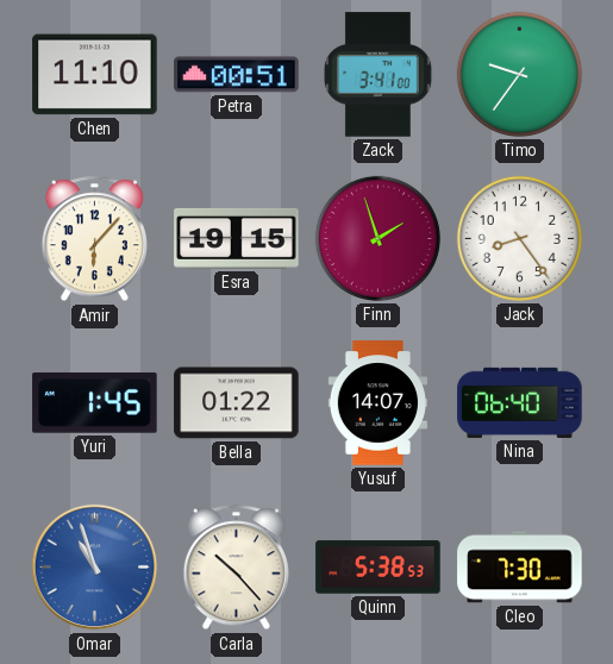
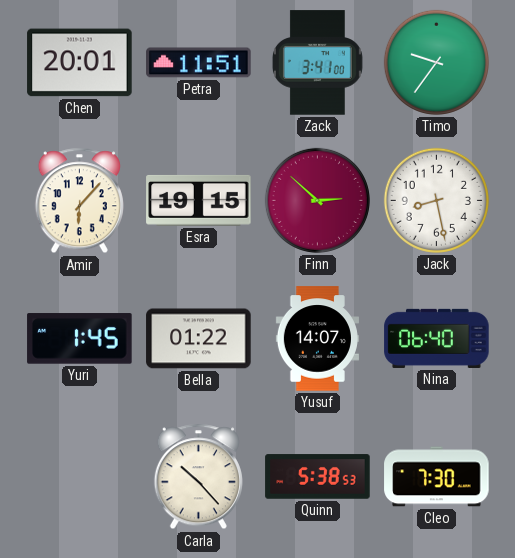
Chen: 11:10 -> 20:01 (80, 63)
Petra: 00:51 -> 11:51 (199, 63)
Finn: 1:57 -> 2:52 (317, 200)
Jack: 8:24 -> 8:28 (436, 200)
Omar: 10:57 -> none (95, 568)
